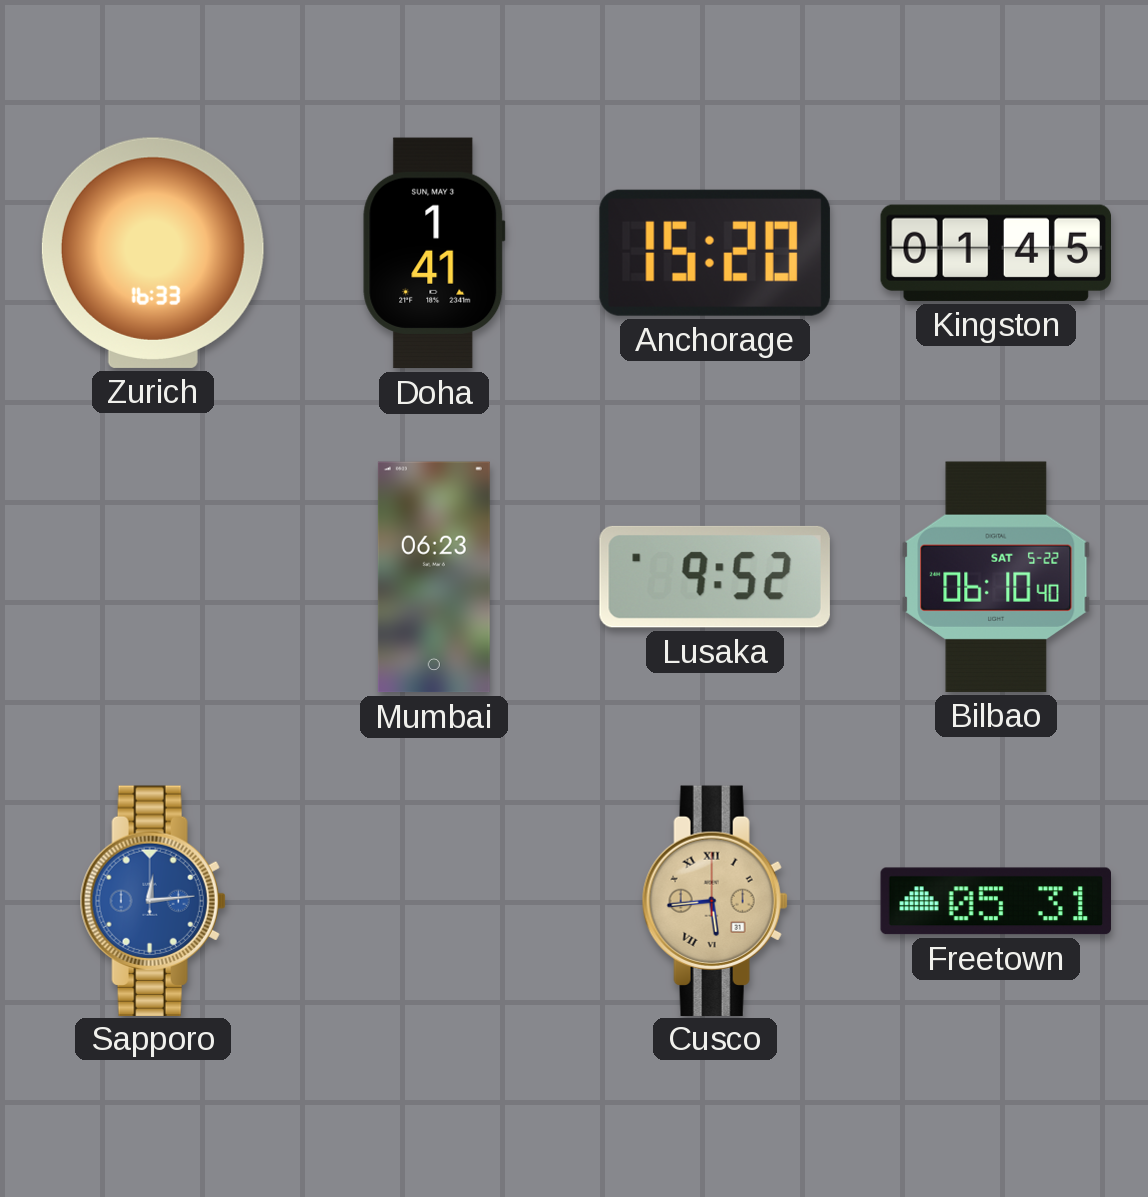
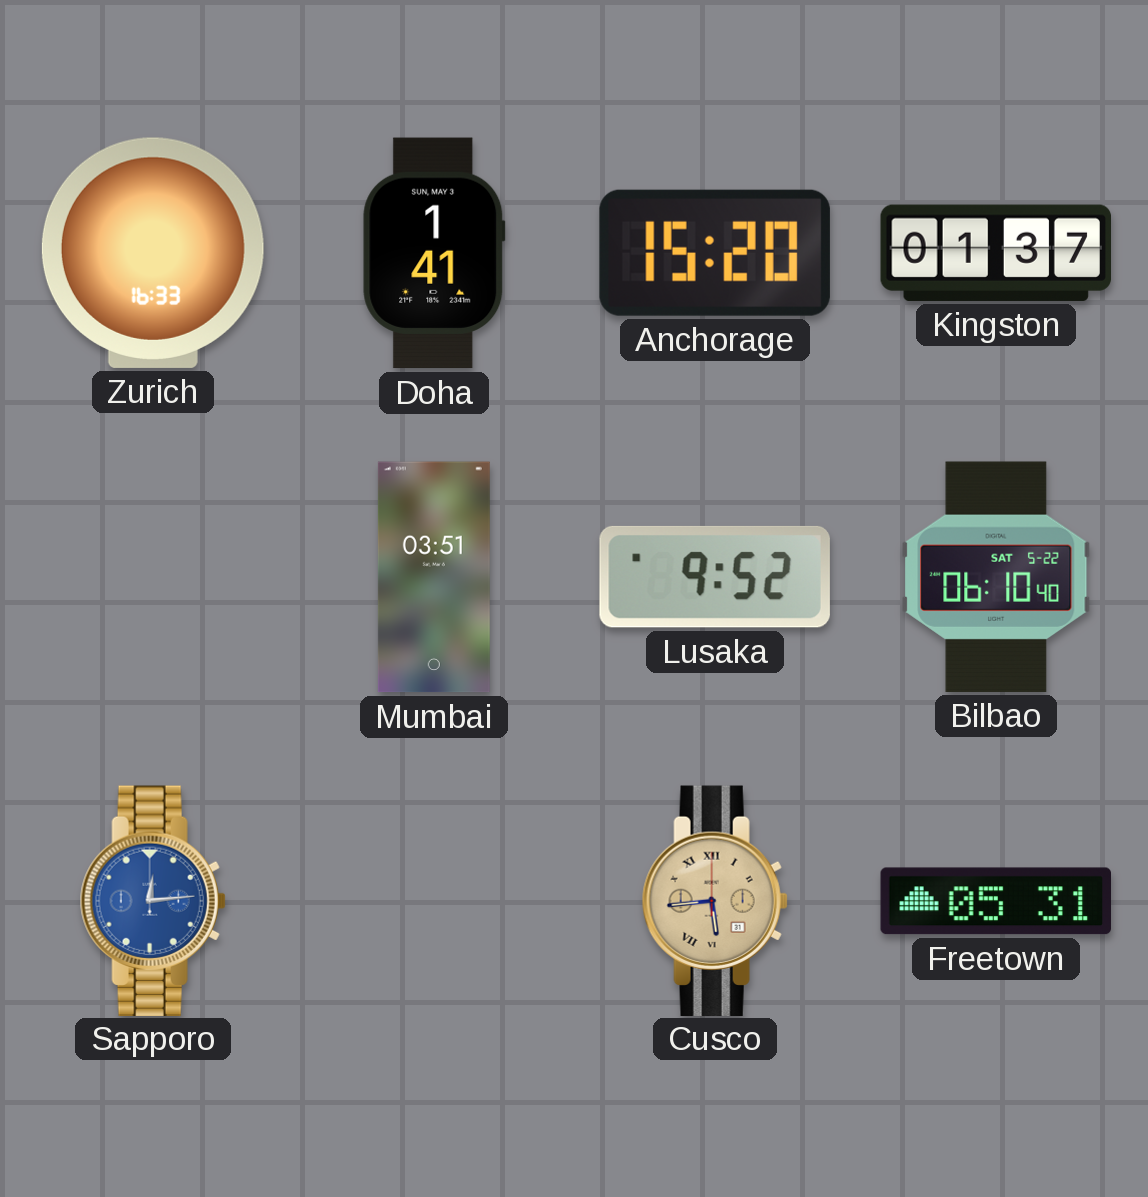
Kingston: 01:45 -> 01:37 (995, 253)
Mumbai: 06:23 -> 03:51 (434, 577)
